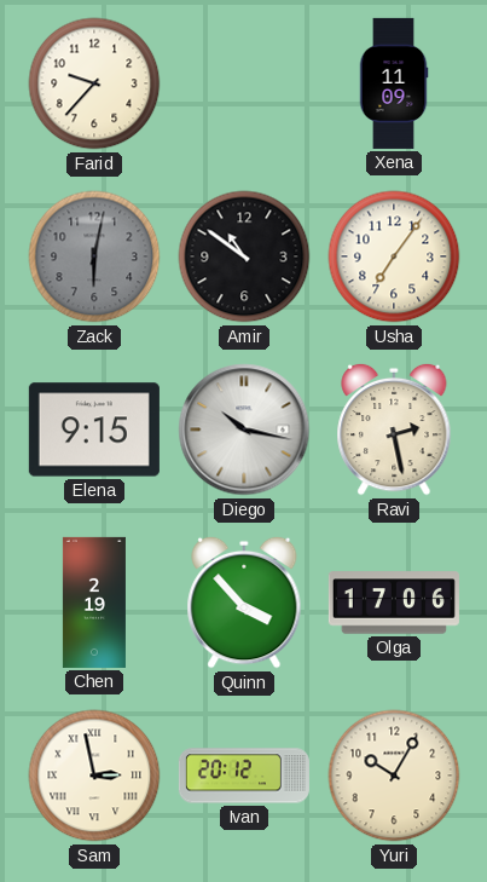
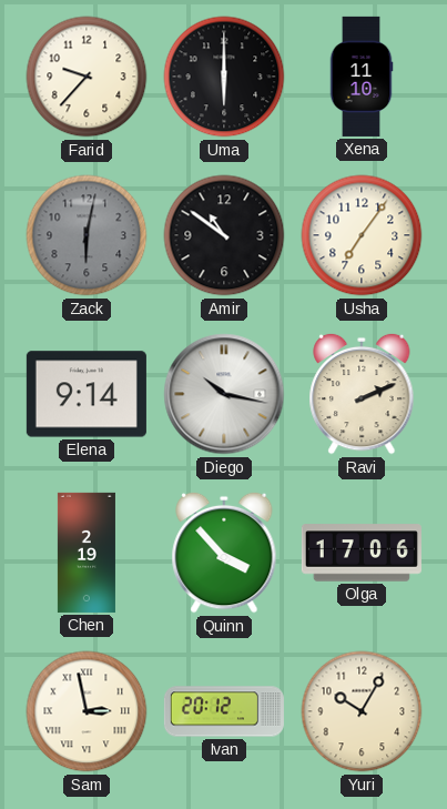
Uma: none -> 6:00 (224, 77)
Xena: 11:09 -> 11:10 (362, 77)
Elena: 9:15 -> 9:14 (87, 394)
Ravi: 2:28 -> 2:11 (362, 394)
